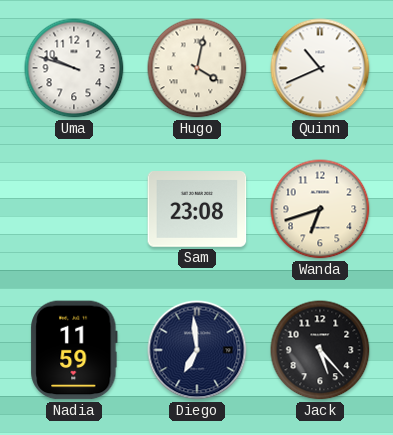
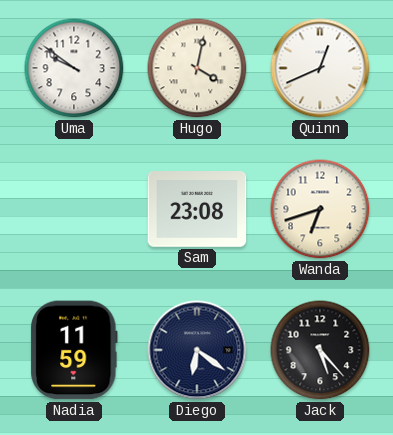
Uma: 9:48 -> 9:51 (74, 68)
Quinn: 10:41 -> 12:41 (320, 68)
Diego: 6:59 -> 6:21 (197, 350)
